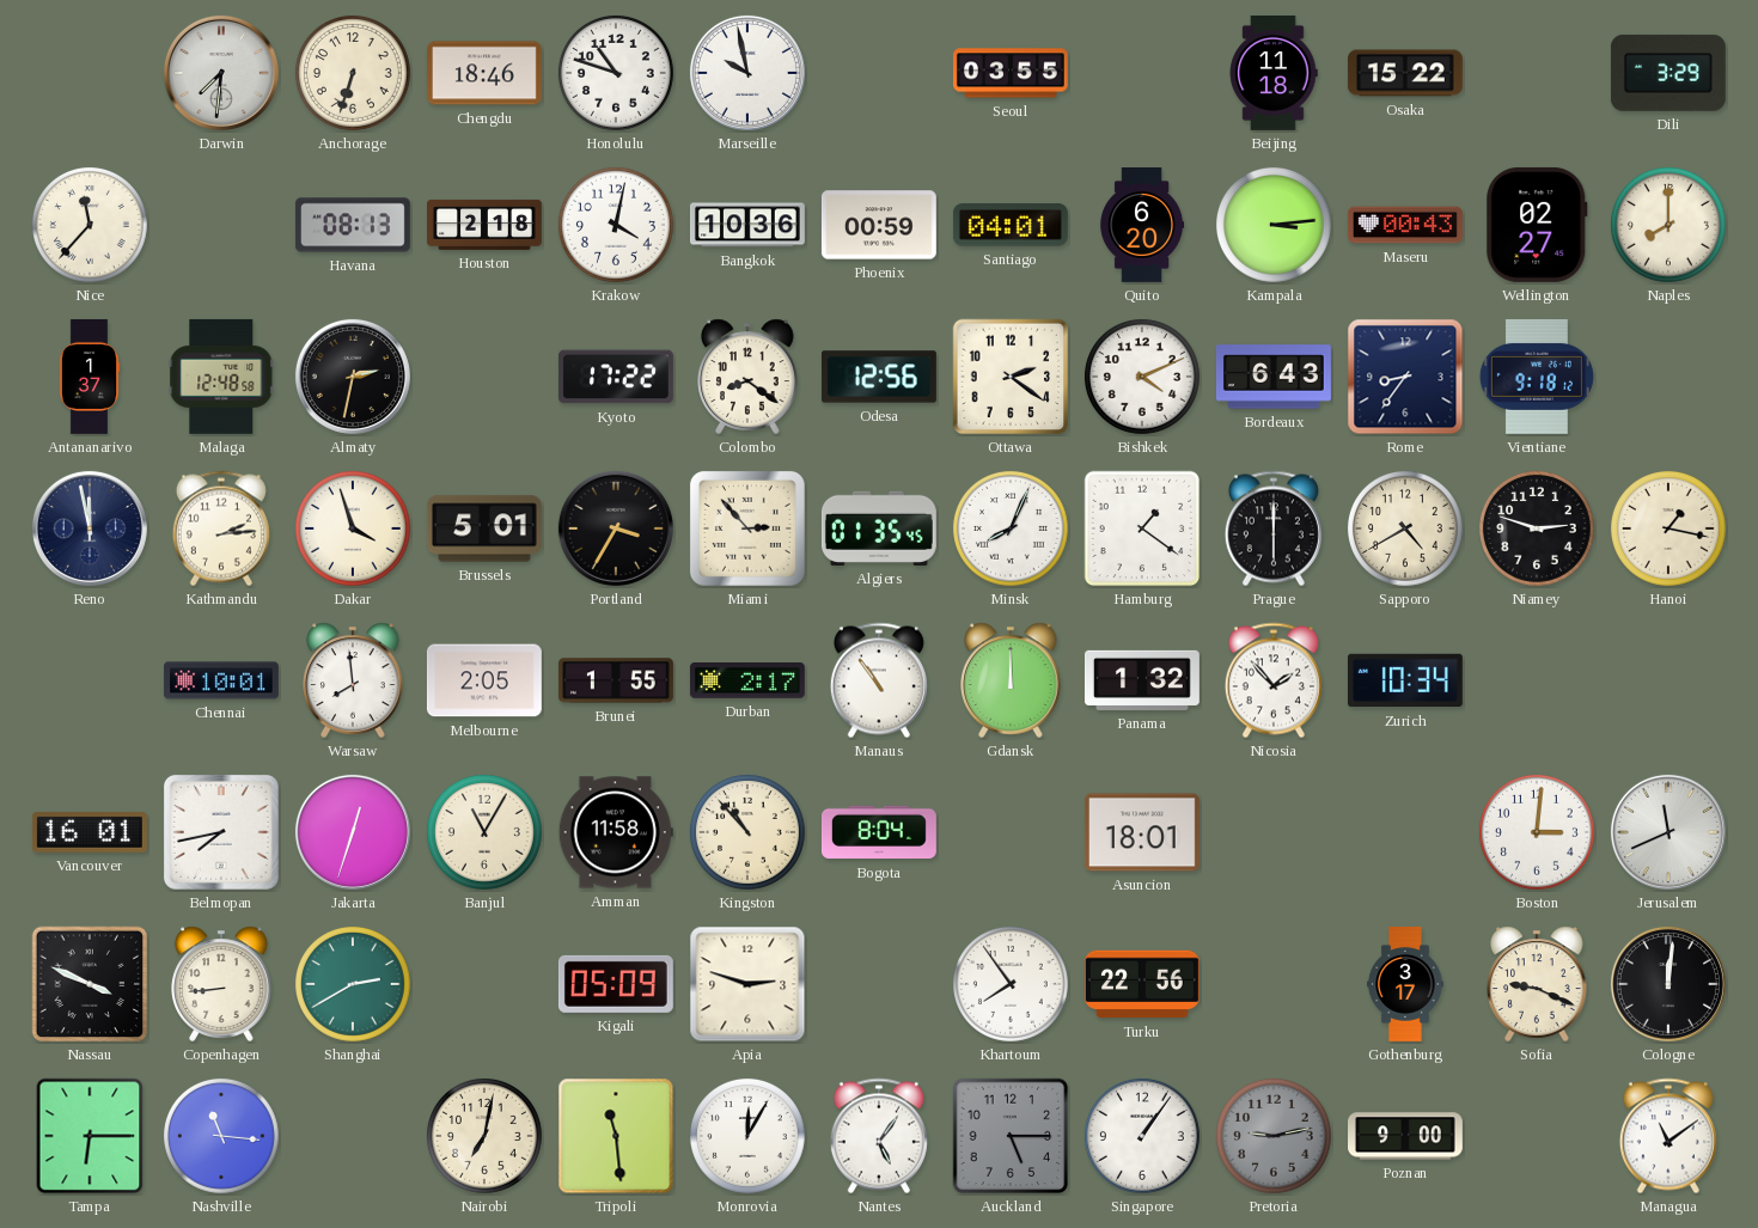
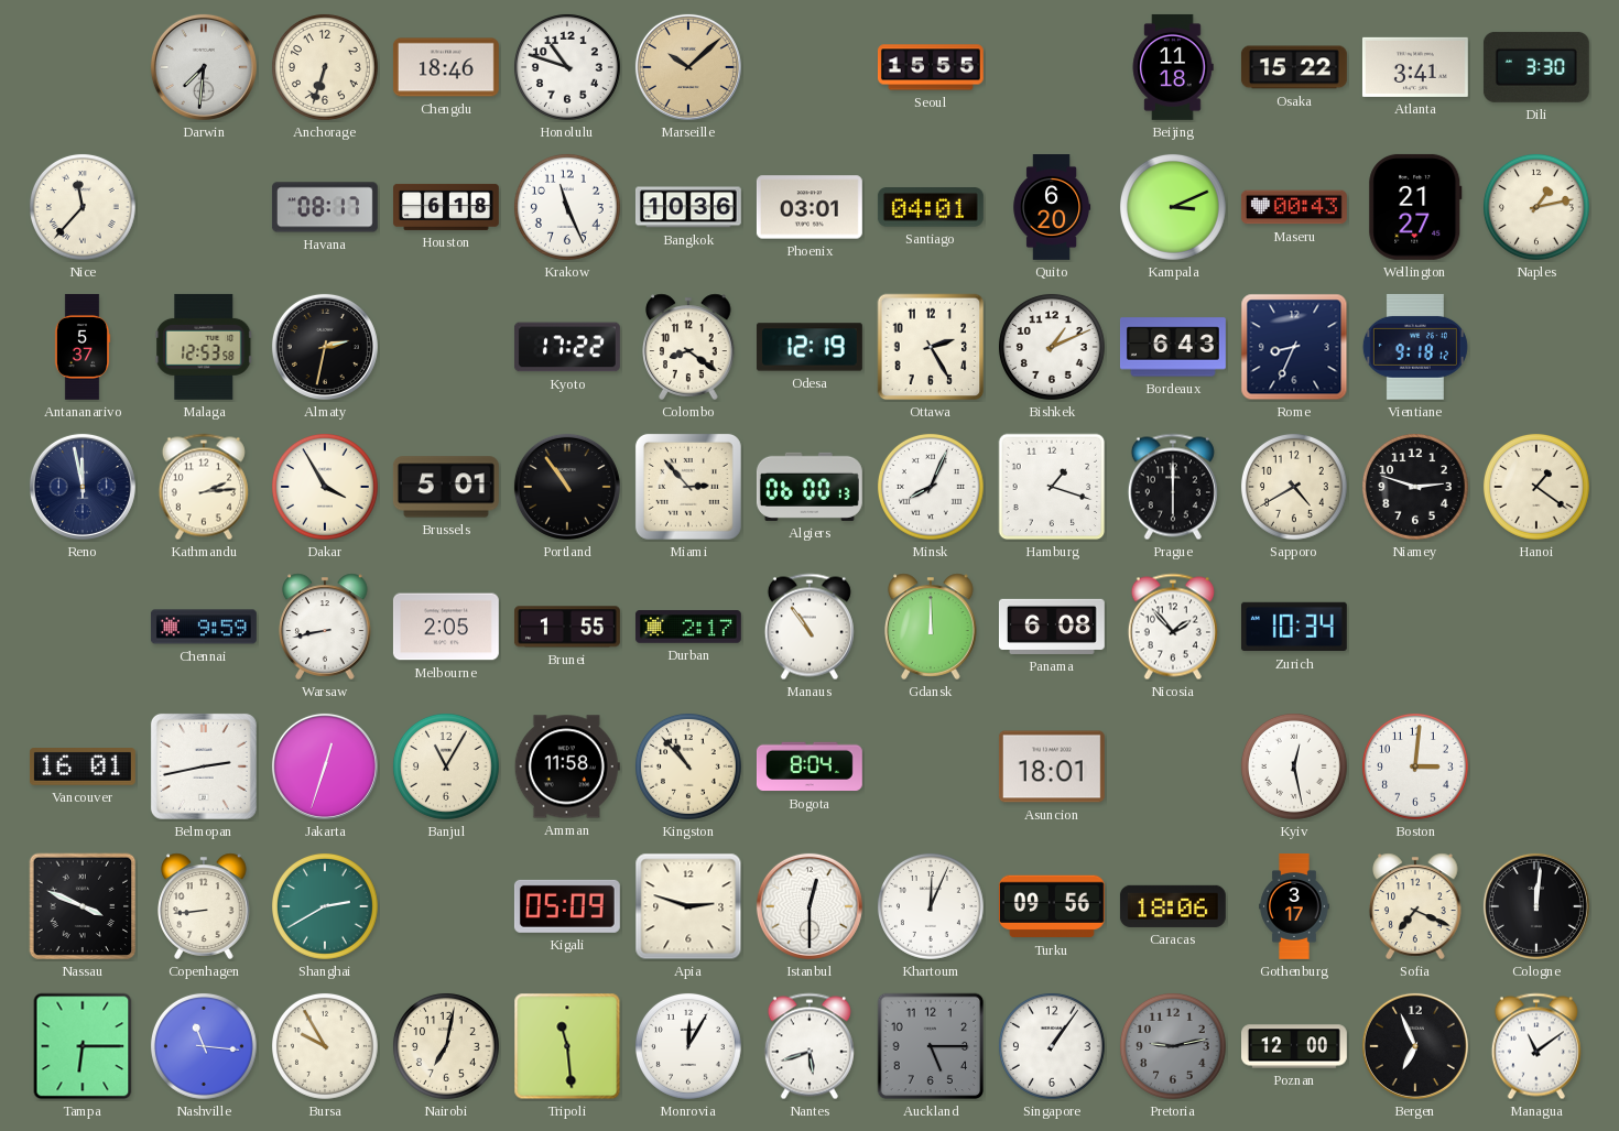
Marseille: 9:58 -> 10:08 (688, 67)
Marseille dial: white -> champagne (688, 67)
Seoul: 03:55 -> 15:55 (931, 67)
Atlanta: none -> 3:41 (1415, 67)
Dili: 3:29 -> 3:30 (1536, 67)
Havana: 08:13 -> 08:17 (325, 207)
Houston: 2:18 -> 6:18 (447, 207)
Krakow: 4:02 -> 11:26 (567, 207)
Phoenix: 00:59 -> 03:01 (809, 207)
Kampala: 3:14 -> 3:11 (1173, 207)
Wellington: 02:27 -> 21:27 (1415, 207)
Naples: 8:00 -> 1:13 (1536, 207)
Antananarivo: 1:37 -> 5:37 (83, 347)
Malaga: 12:48 -> 12:53 (204, 347)
Odesa: 12:56 -> 12:19 (809, 347)
Ottawa: 2:21 -> 2:25 (931, 347)
Bishkek: 4:11 -> 1:11 (1052, 347)
Rome: 8:36 -> 8:34 (1294, 347)
Dakar: 3:57 -> 3:55 (325, 487)
Portland: 3:35 -> 10:54 (567, 487)
Algiers: 01:35 -> 06:00 (809, 487)
Hamburg: 1:21 -> 1:18 (1052, 487)
Hanoi: 1:17 -> 1:21 (1536, 487)
Chennai: 10:01 -> 9:59 (204, 627)
Warsaw: 7:59 -> 8:43 (325, 627)
Panama: 1:32 -> 6:08 (1052, 627)
Belmopan: 7:43 -> 2:43 (204, 766)
Kyiv: none -> 12:28 (1294, 766)
Jerusalem: 11:41 -> none (1668, 832)
Istanbul: none -> 12:30 (809, 906)
Khartoum: 7:54 -> 12:04 (931, 906)
Turku: 22:56 -> 09:56 (1052, 906)
Caracas: none -> 18:06 (1173, 906)
Sofia: 9:19 -> 7:19 (1415, 906)
Bursa: none -> 9:55 (325, 1046)
Nantes: 5:06 -> 5:42 (809, 1046)
Poznan: 9:00 -> 12:00 (1295, 1046)
Bergen: none -> 6:56 (1415, 1046)
